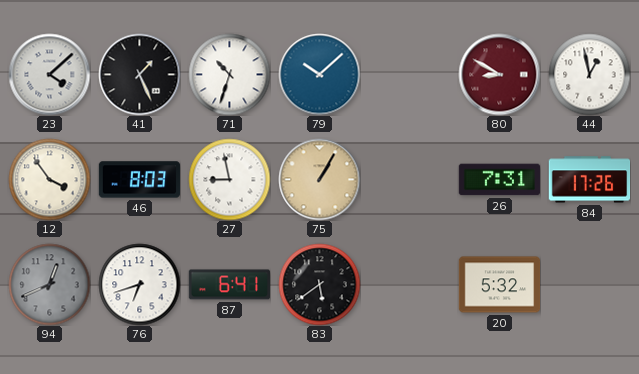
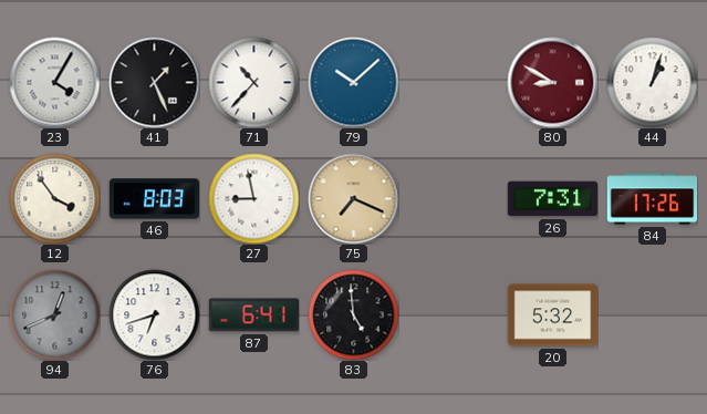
23: 4:08 -> 4:05 (54, 82)
71: 10:33 -> 10:37 (253, 82)
44: 12:58 -> 1:03 (652, 82)
75: 1:05 -> 7:19 (353, 198)
83: 5:39 -> 4:59 (353, 314)
